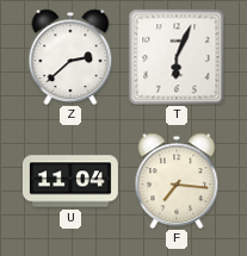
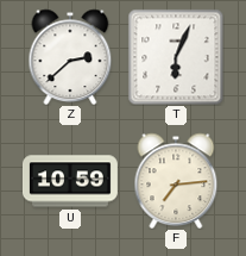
U: 11:04 -> 10:59 (71, 181)
F: 7:16 -> 7:14 (176, 181)
